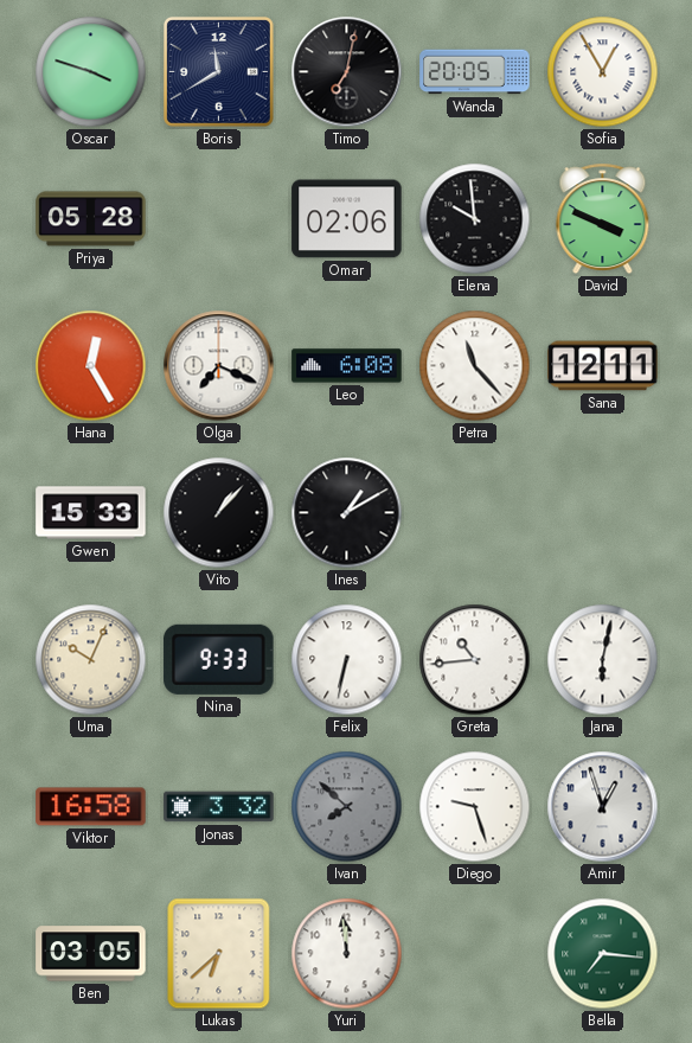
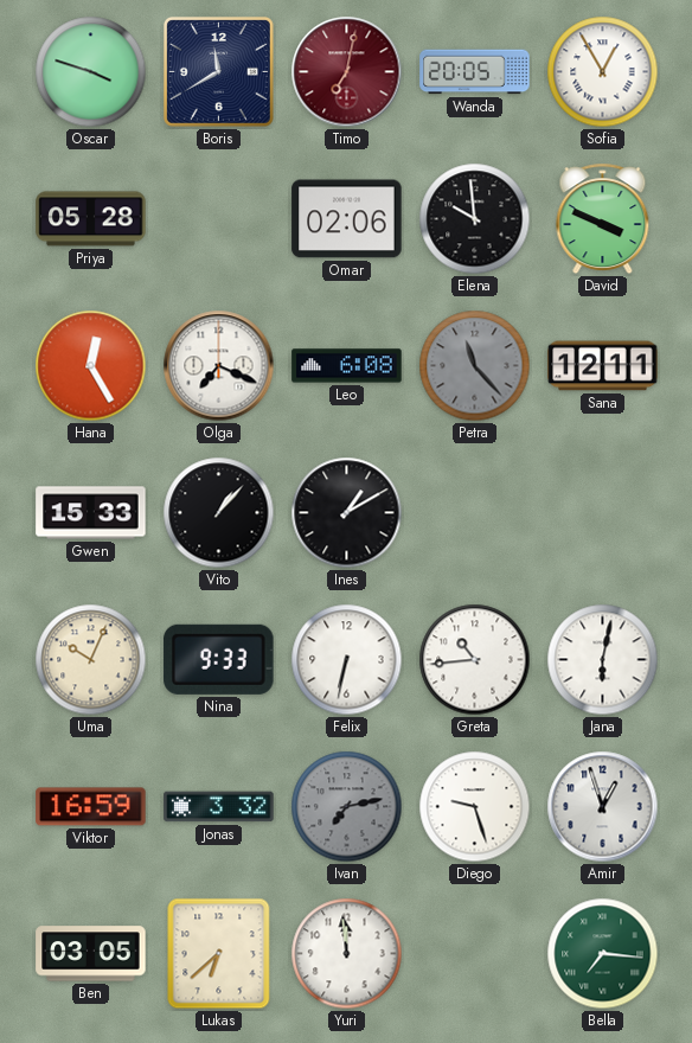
Timo dial: black -> burgundy (347, 72)
Petra dial: white -> grey (475, 366)
Viktor: 16:58 -> 16:59 (91, 807)
Ivan: 7:52 -> 7:13 (347, 807)
